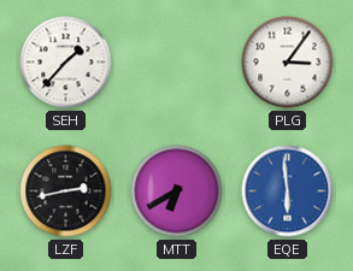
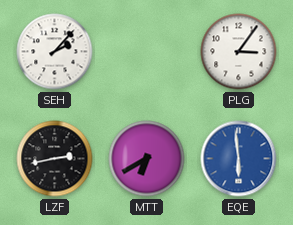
SEH: 1:37 -> 2:07 (55, 52)
